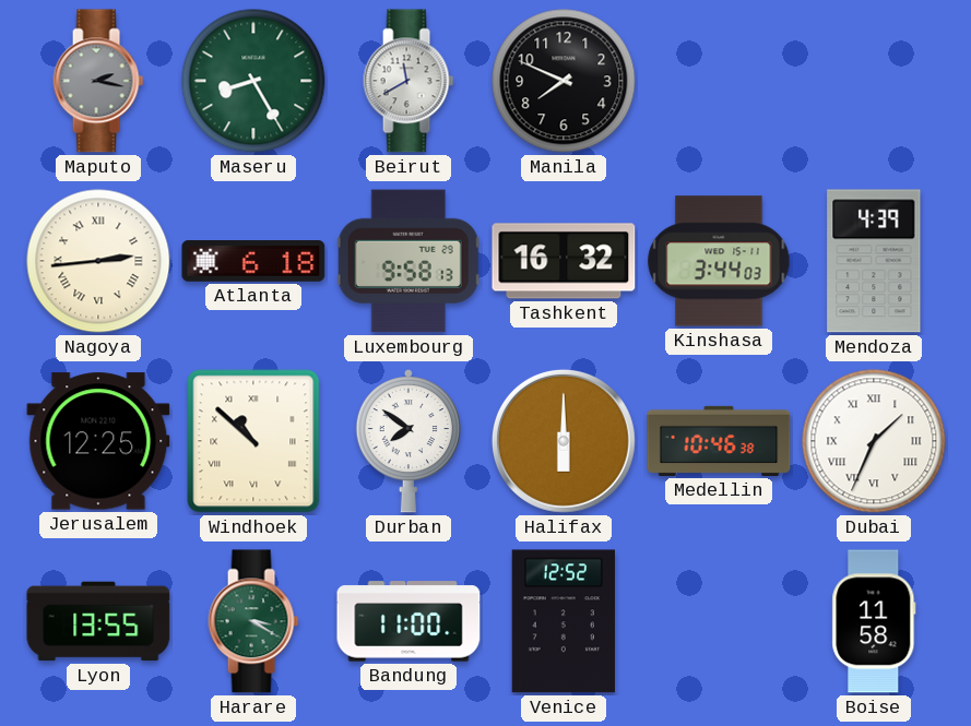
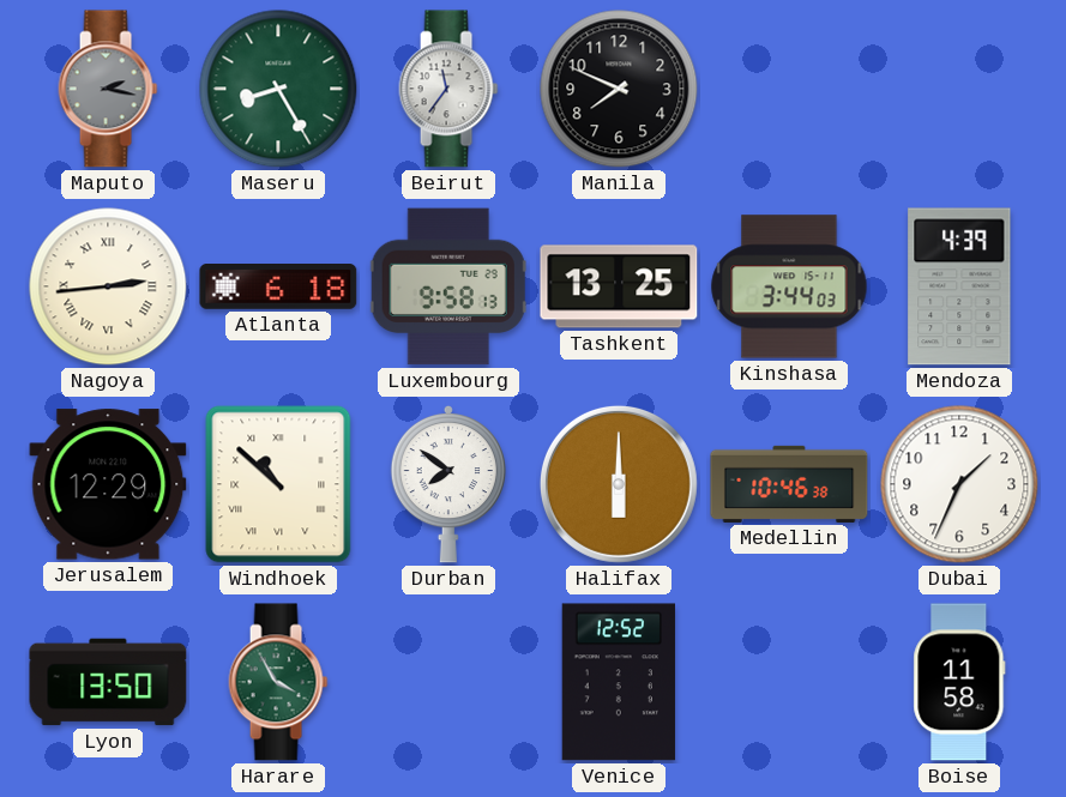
Beirut: 11:40 -> 11:36 (448, 89)
Tashkent: 16:32 -> 13:25 (619, 286)
Jerusalem: 12:25 -> 12:29 (108, 484)
Dubai numerals: Roman -> Arabic (959, 484)
Lyon: 13:55 -> 13:50 (108, 682)
Harare: 3:20 -> 3:55 (278, 682)
Bandung: 11:00 -> none (408, 621)
